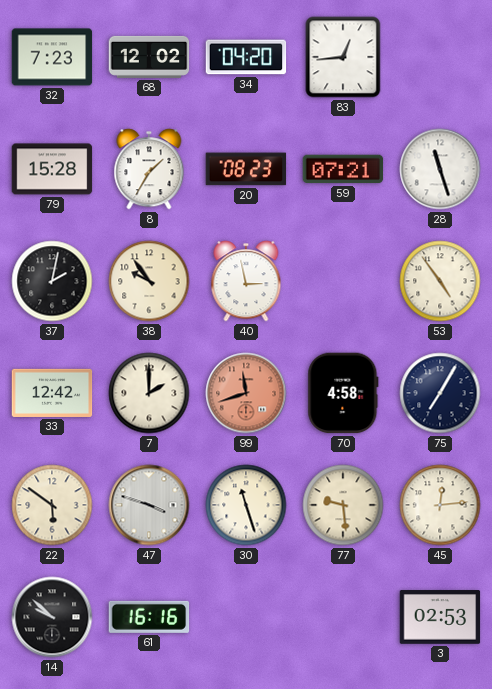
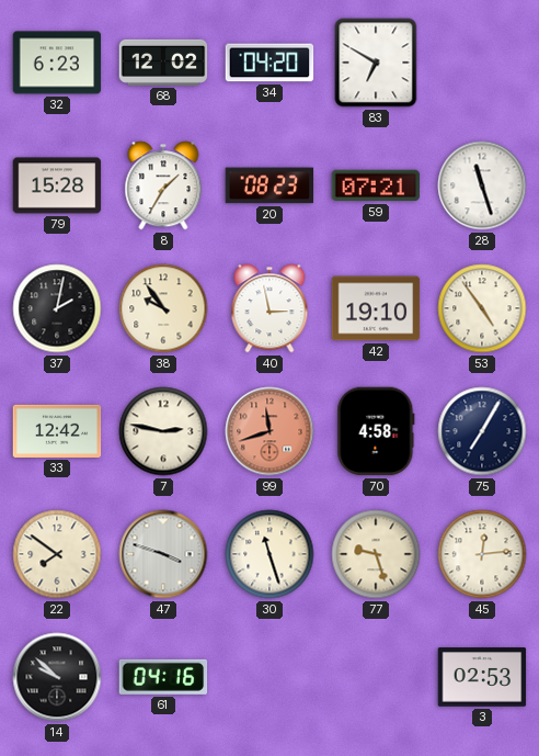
32: 7:23 -> 6:23 (57, 63)
83: 12:44 -> 6:50 (376, 63)
42: none -> 19:10 (376, 308)
7: 2:00 -> 2:47 (163, 431)
22: 5:51 -> 7:51 (57, 554)
77: 9:29 -> 9:27 (376, 554)
61: 16:16 -> 04:16 (163, 677)
